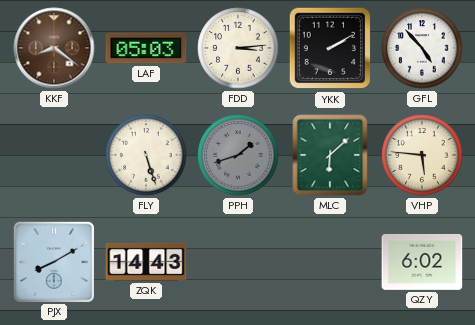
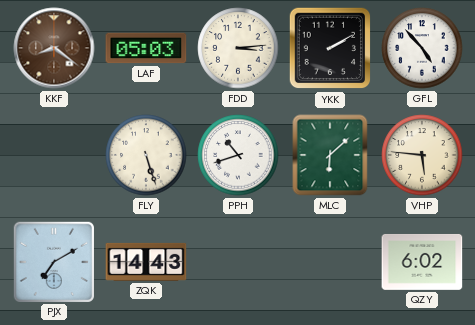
PPH: 1:42 -> 10:42 (238, 155)
PPH dial: grey -> white (238, 155)
PJX: 8:10 -> 7:10 (53, 261)
